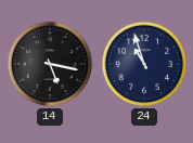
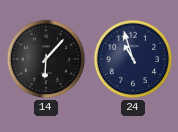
14: 5:17 -> 6:07 (46, 59)
